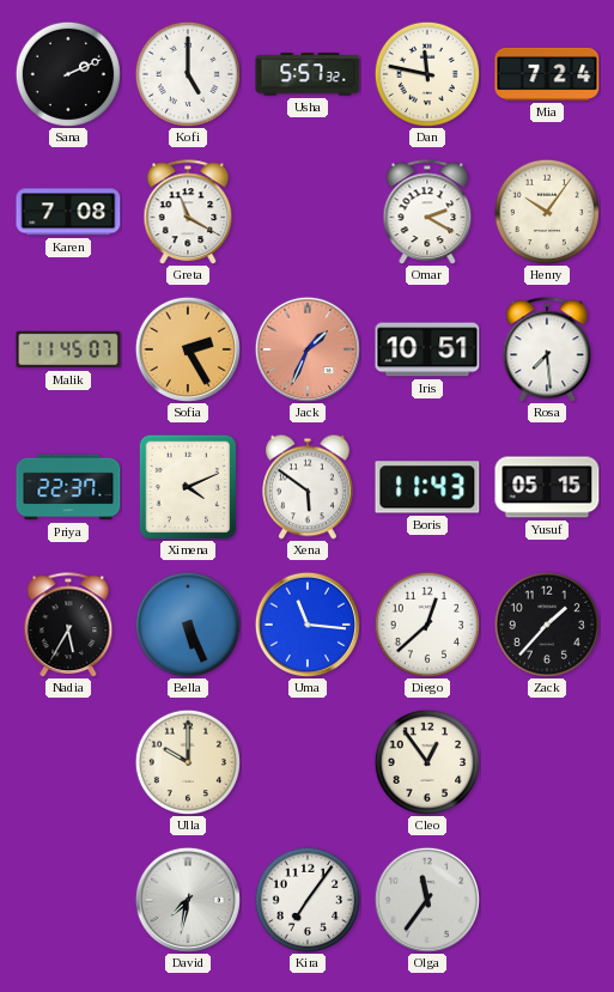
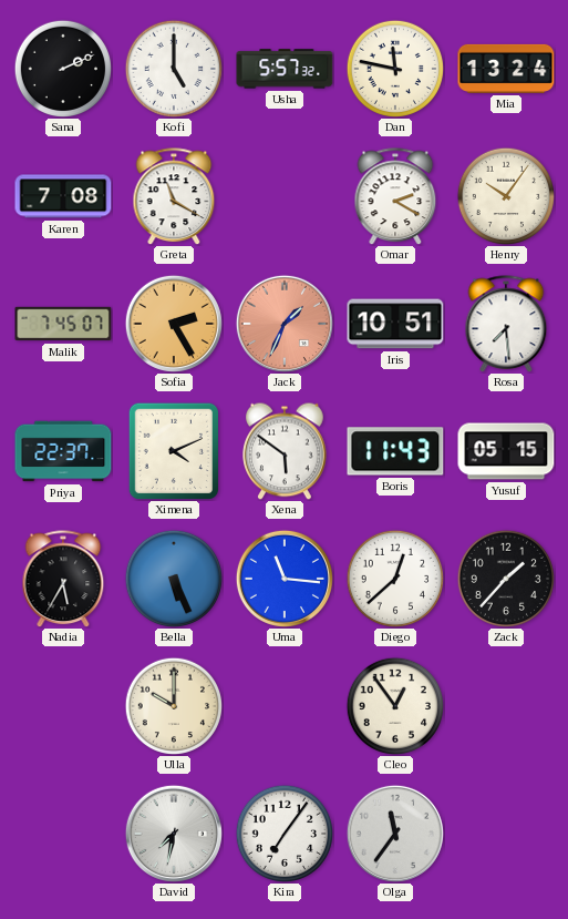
Mia: 7:24 -> 13:24 (506, 69)
Malik: 11:45 -> 7:45 (63, 324)
